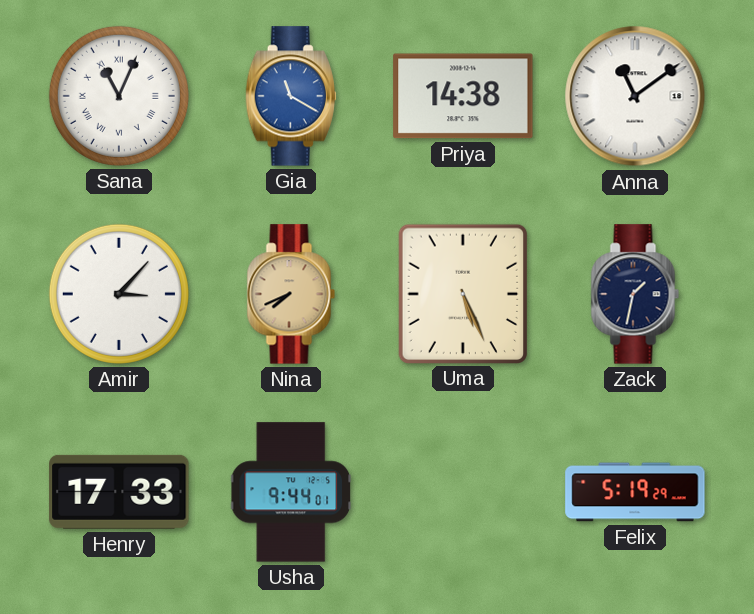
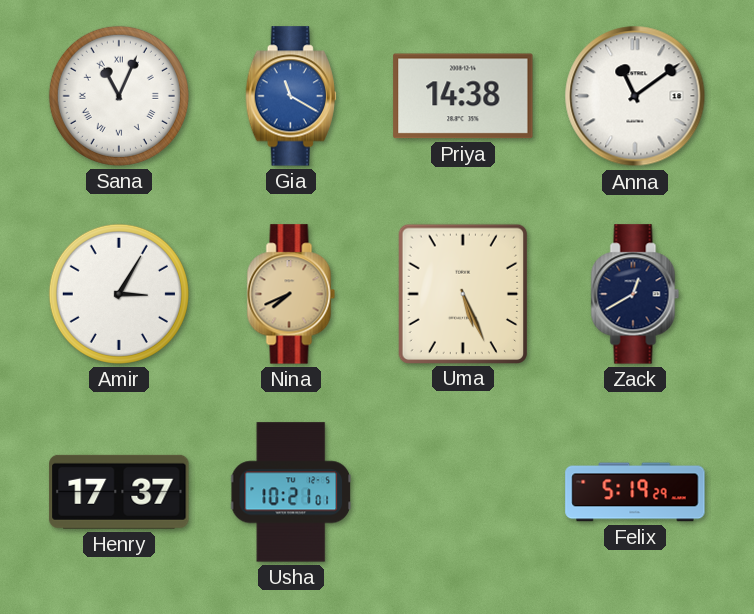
Amir: 3:07 -> 3:05 (119, 294)
Zack: 1:32 -> 12:40 (635, 294)
Henry: 17:33 -> 17:37 (119, 492)
Usha: 9:44 -> 10:21 (291, 492)
